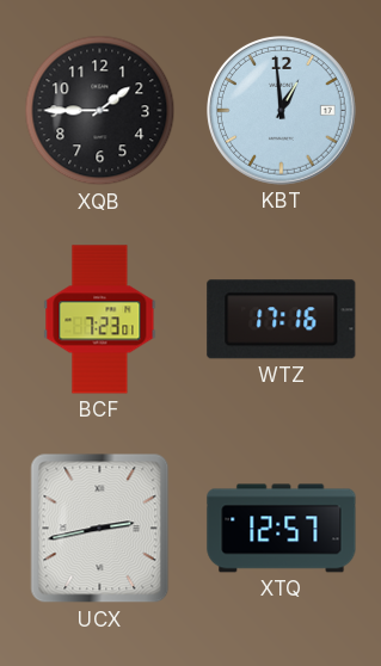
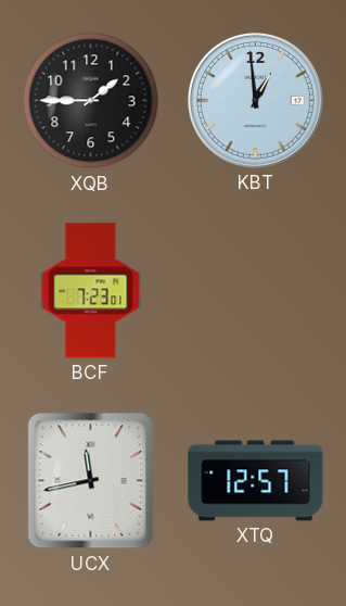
WTZ: 17:16 -> none (282, 320)
UCX: 2:43 -> 11:43 (91, 481)
